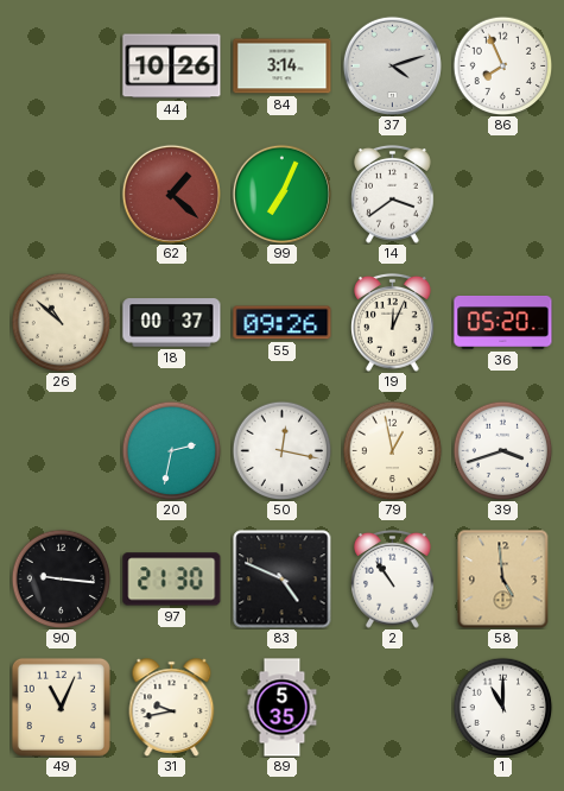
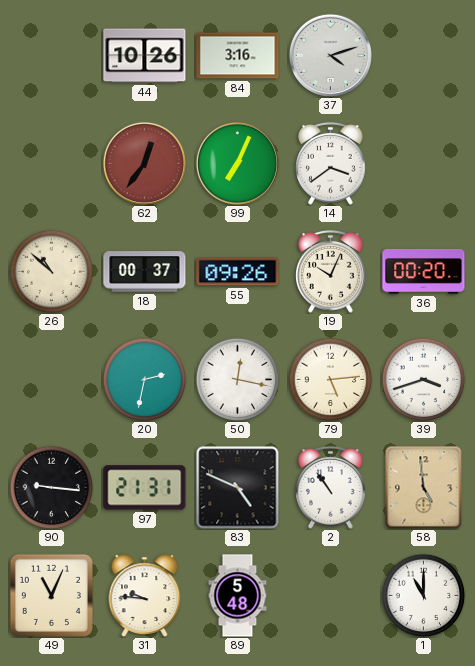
84: 3:14 -> 3:16 (238, 56)
86: 7:56 -> none (502, 65)
62: 1:22 -> 12:36 (144, 163)
19: 12:04 -> 10:04 (331, 272)
36: 05:20 -> 00:20 (424, 271)
79: 12:58 -> 5:14 (330, 379)
97: 21:30 -> 21:31 (145, 488)
31: 9:43 -> 9:46 (145, 596)
89: 5:35 -> 5:48 (238, 596)
